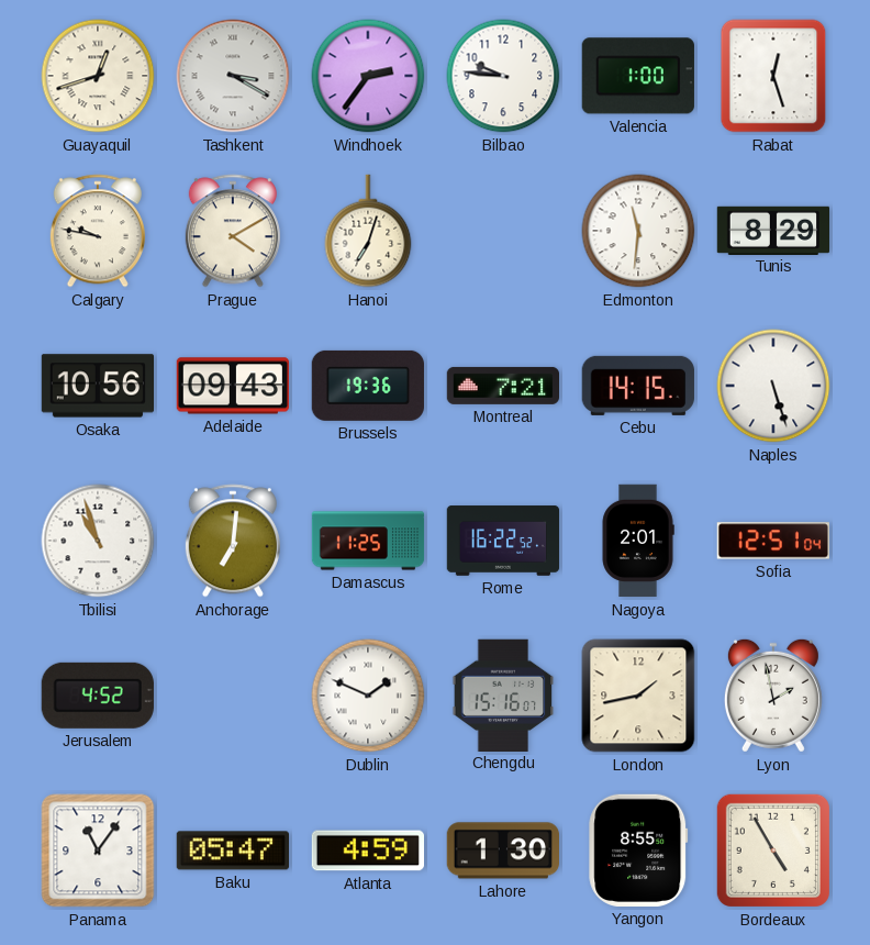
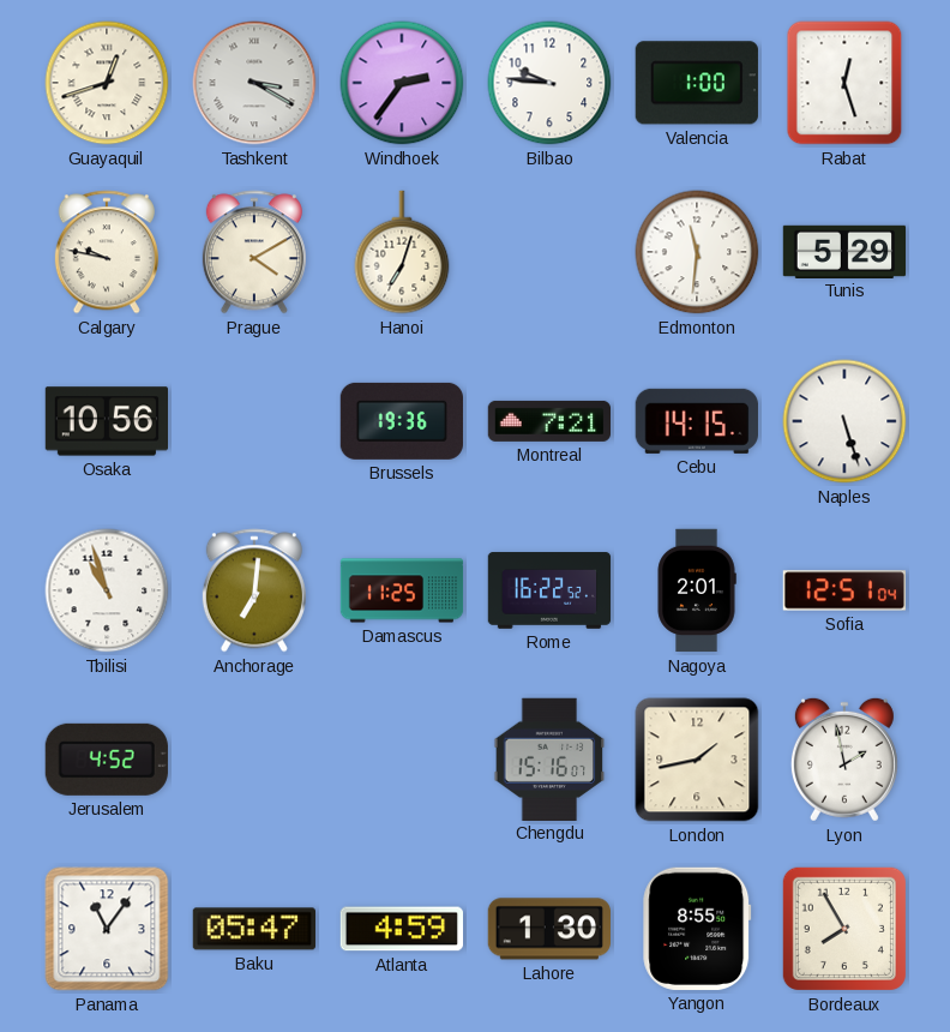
Tunis: 8:29 -> 5:29 (844, 251)
Adelaide: 09:43 -> none (232, 386)
Dublin: 1:49 -> none (368, 696)
Bordeaux: 4:55 -> 7:55 (844, 929)
